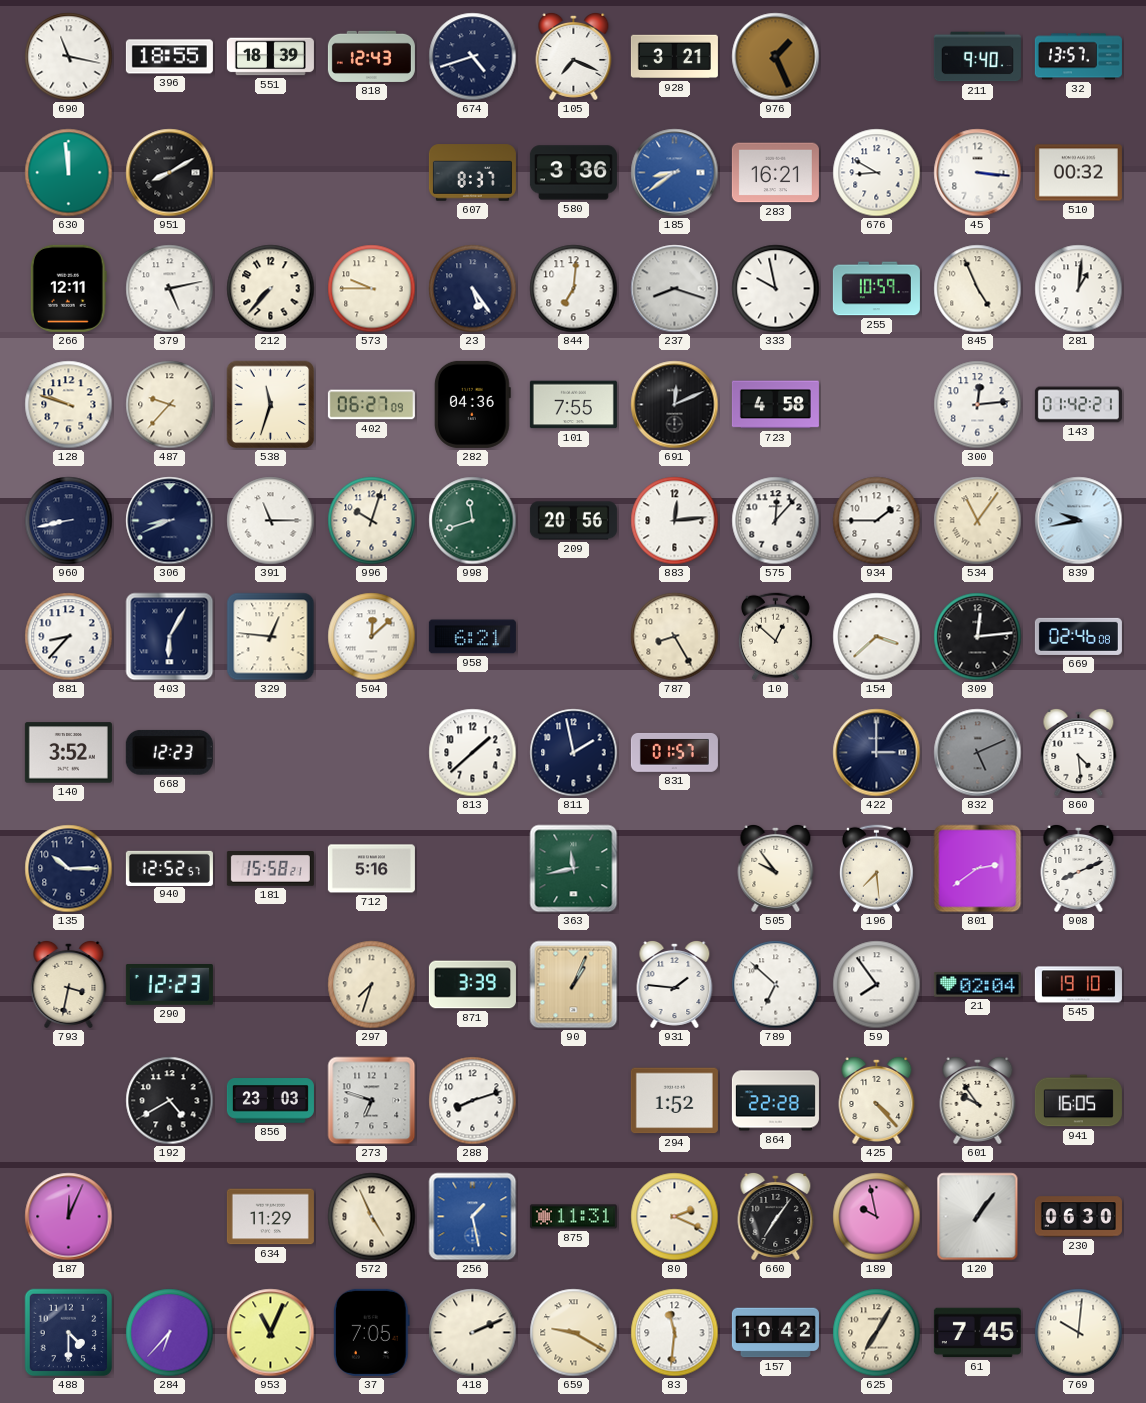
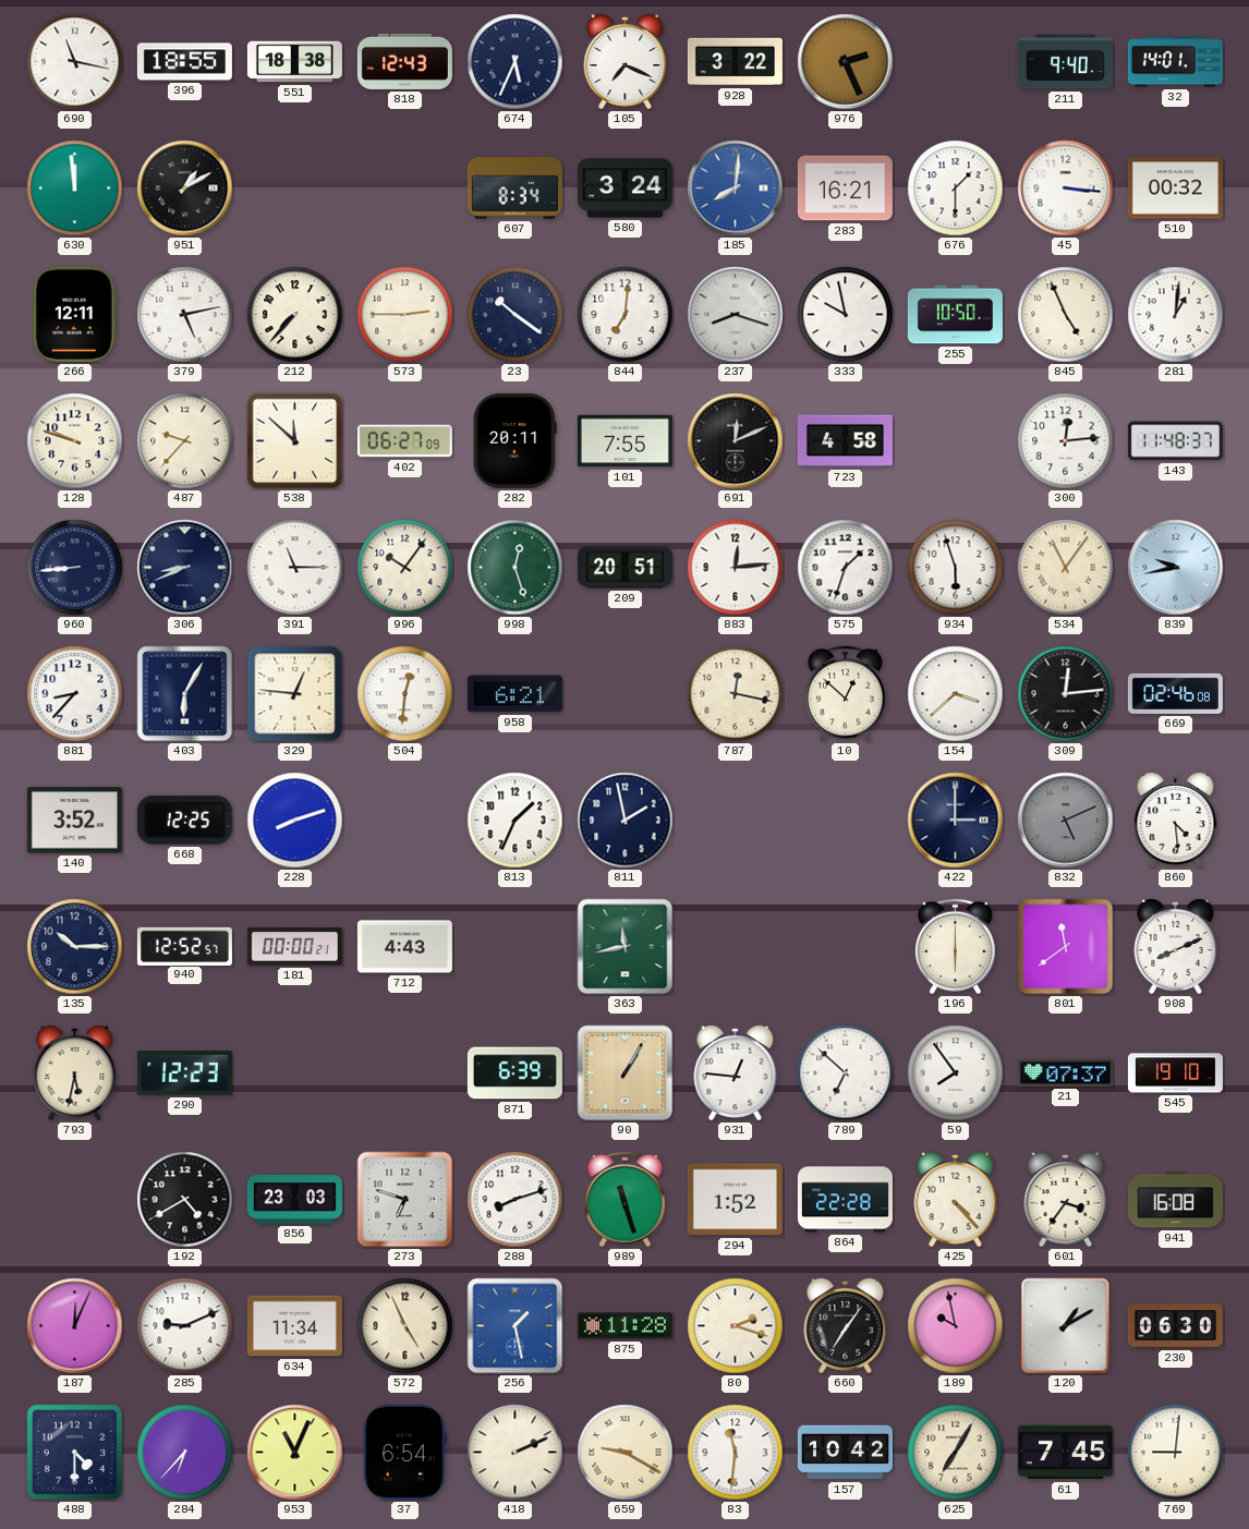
551: 18:39 -> 18:38 (294, 62)
674: 4:42 -> 5:34 (516, 62)
928: 3:21 -> 3:22 (735, 62)
976: 1:26 -> 2:26 (846, 62)
32: 13:57 -> 14:01 (1175, 62)
951: 8:10 -> 1:10 (185, 189)
607: 8:37 -> 8:34 (514, 189)
580: 3:36 -> 3:24 (624, 189)
185: 8:39 -> 8:01 (736, 189)
676: 8:50 -> 1:30 (956, 189)
573: 9:45 -> 2:45 (405, 315)
23: 5:24 -> 10:21 (516, 315)
255: 10:59 -> 10:50 (955, 315)
538: 11:33 -> 11:52 (295, 441)
282: 04:36 -> 20:11 (514, 440)
143: 01:42 -> 11:48 (1175, 441)
960: 8:43 -> 8:44 (75, 568)
996: 10:03 -> 10:06 (405, 568)
998: 11:42 -> 12:27 (516, 568)
209: 20:56 -> 20:51 (624, 568)
575: 12:07 -> 1:33 (846, 568)
934: 1:45 -> 5:57 (956, 568)
504: 12:08 -> 12:31 (405, 694)
787: 8:25 -> 12:17 (736, 694)
668: 12:23 -> 12:25 (184, 820)
228: none -> 8:12 (295, 821)
813: 1:38 -> 1:34 (516, 821)
831: 01:57 -> none (674, 752)
181: 15:58 -> 00:00 (294, 947)
712: 5:16 -> 4:43 (404, 947)
505: 9:54 -> none (776, 868)
196: 7:29 -> 6:00 (955, 947)
801: 2:39 -> 11:39 (1066, 947)
793: 3:32 -> 5:32 (75, 1072)
297: 7:33 -> none (372, 985)
871: 3:39 -> 6:39 (514, 1073)
90: 1:04 -> 1:05 (626, 1073)
931: 1:46 -> 12:46 (736, 1072)
21: 02:04 -> 07:37 (1065, 1073)
989: none -> 11:27 (624, 1200)
601: 9:54 -> 3:36 (1066, 1199)
941: 16:05 -> 16:08 (1175, 1200)
285: none -> 9:11 (185, 1326)
634: 11:29 -> 11:34 (294, 1326)
875: 11:31 -> 11:28 (624, 1326)
80: 2:19 -> 2:18 (736, 1326)
120: 1:06 -> 1:10 (1066, 1326)
37: 7:05 -> 6:54 (404, 1452)
769: 10:01 -> 9:01 (1176, 1453)
